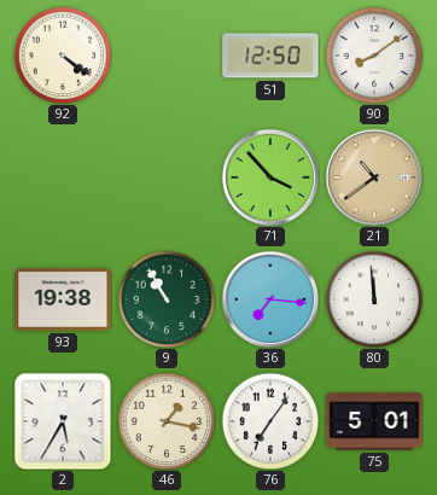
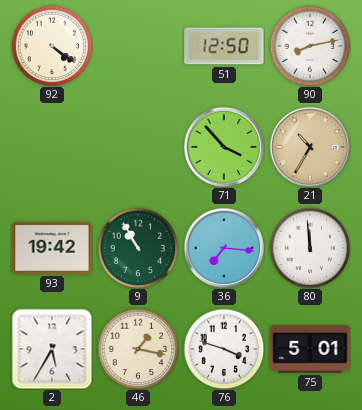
90: 8:09 -> 8:13 (310, 46)
21: 10:39 -> 10:35 (309, 146)
93: 19:38 -> 19:42 (52, 248)
76: 7:06 -> 3:48 (224, 349)
